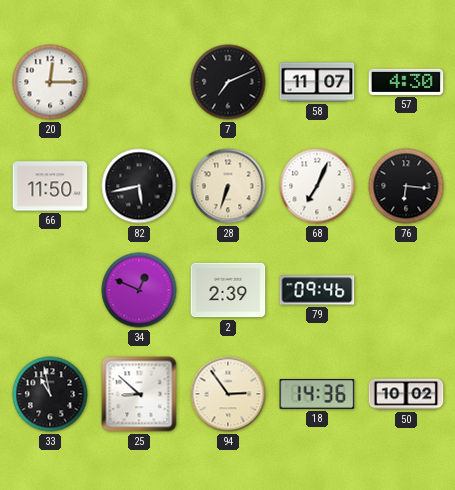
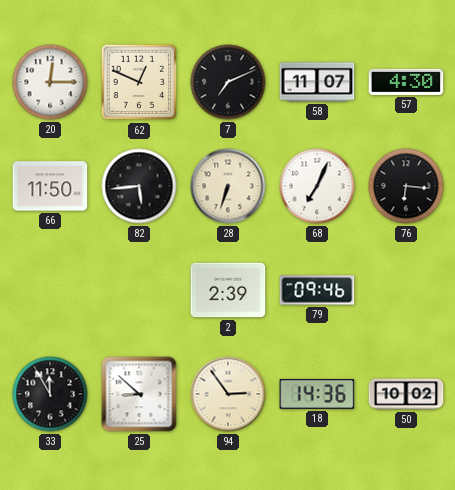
62: none -> 12:49 (139, 82)
82: 5:43 -> 5:44 (139, 186)
34: 12:49 -> none (139, 290)
33: 10:58 -> 11:55 (50, 394)
